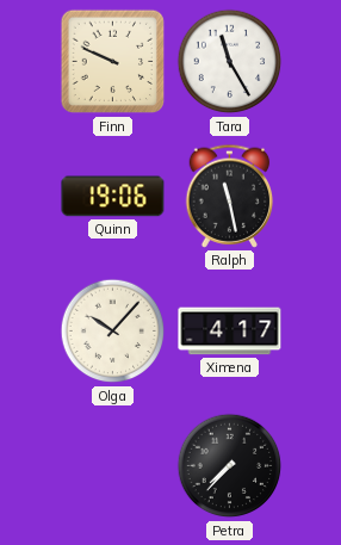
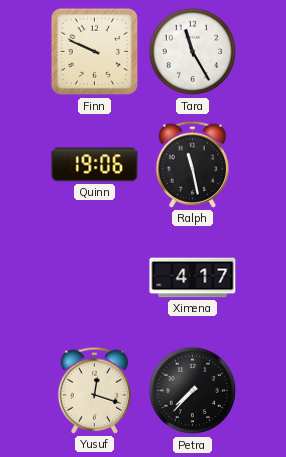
Olga: 10:07 -> none (113, 332)
Yusuf: none -> 12:18 (95, 390)
